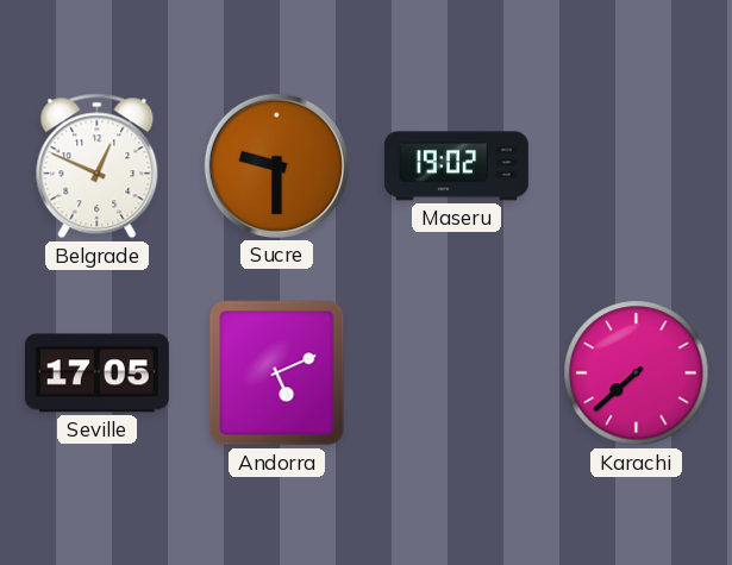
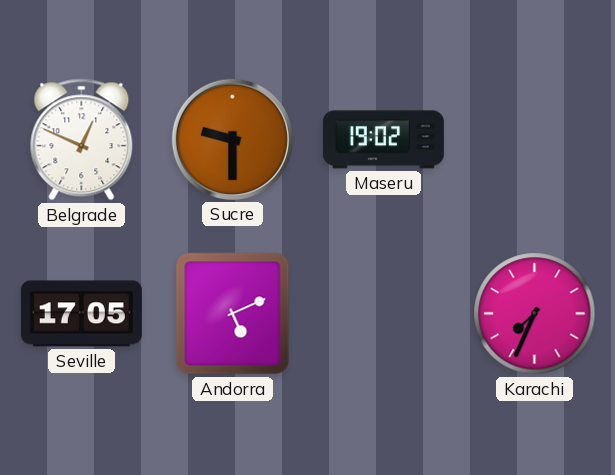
Karachi: 7:38 -> 7:34 (535, 314)
